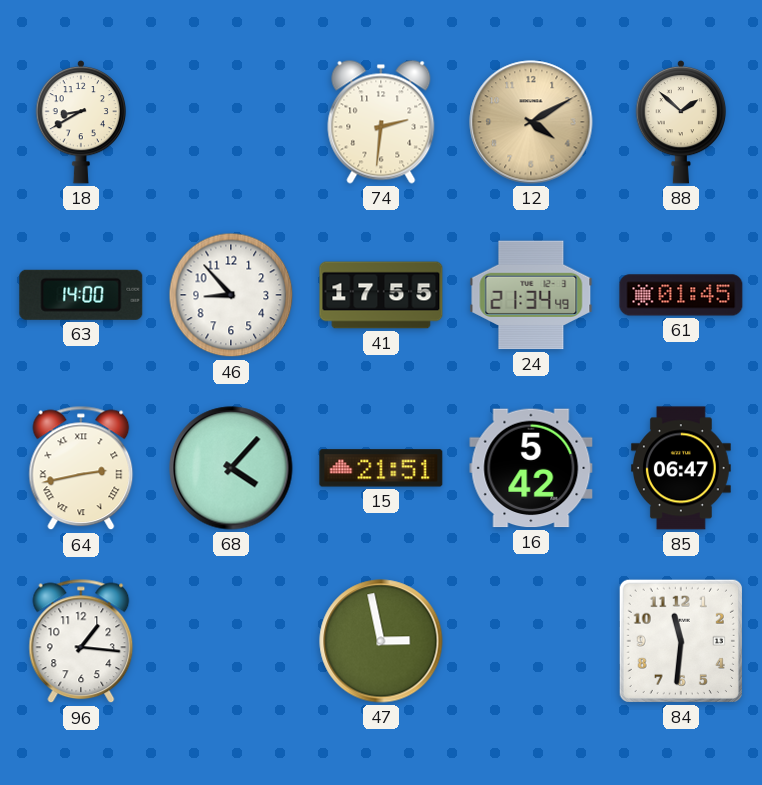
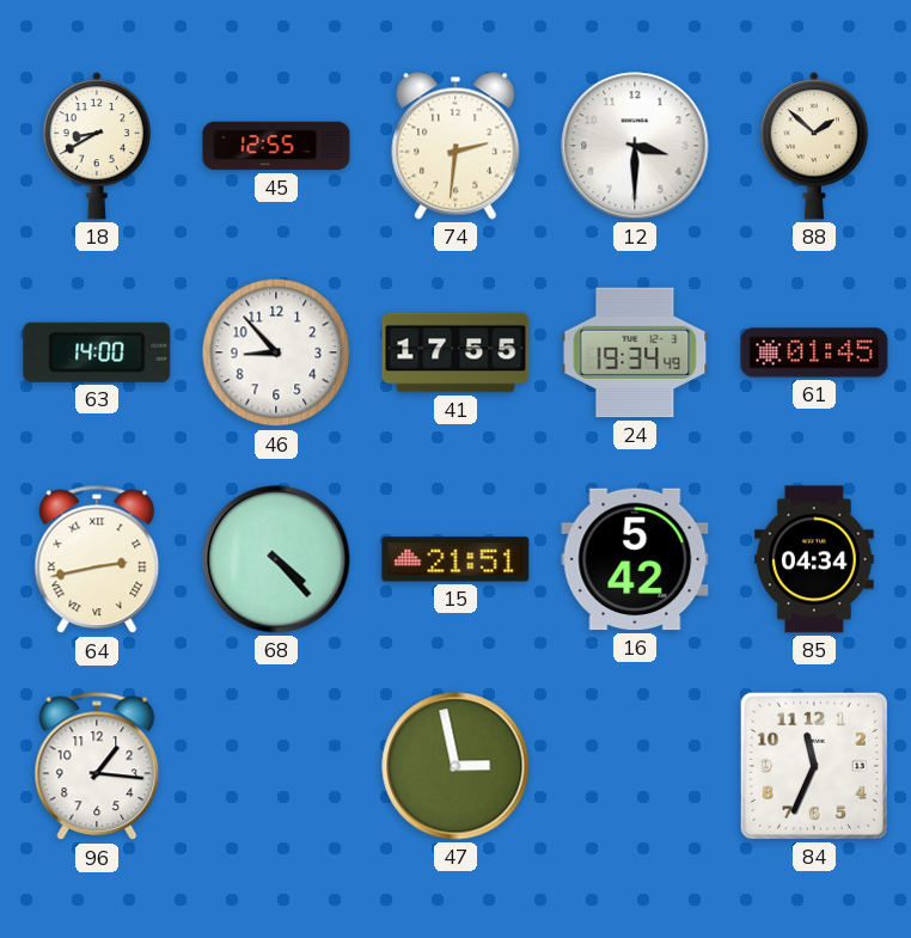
45: none -> 12:55 (276, 146)
12: 4:10 -> 3:30 (635, 146)
12 dial: champagne -> white (635, 146)
24: 21:34 -> 19:34 (635, 352)
68: 4:07 -> 4:23 (276, 559)
85: 06:47 -> 04:34 (814, 559)
84: 11:31 -> 11:34 (814, 766)
